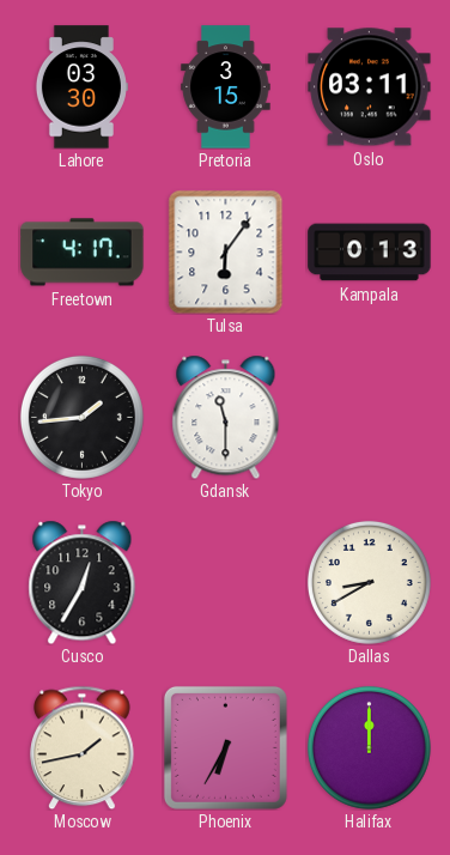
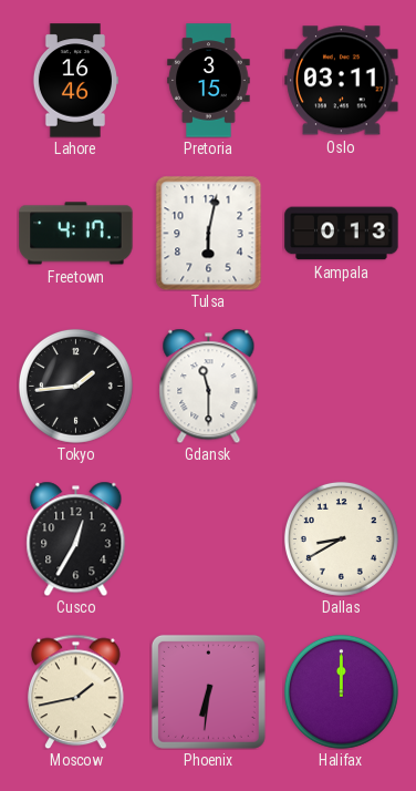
Lahore: 03:30 -> 16:46 (74, 81)
Tulsa: 6:06 -> 6:02 (209, 233)
Phoenix: 6:35 -> 6:31 (208, 691)
